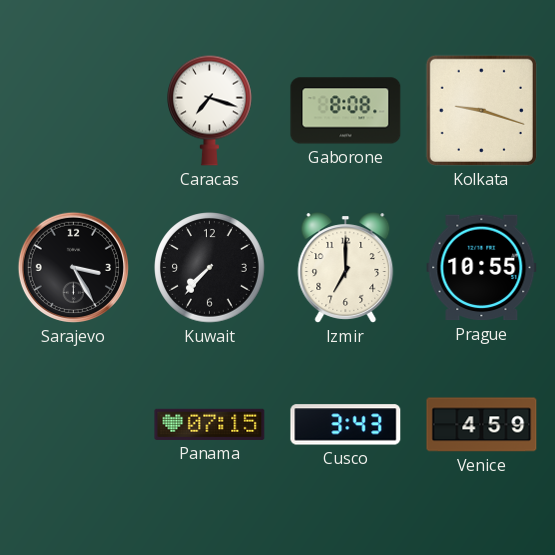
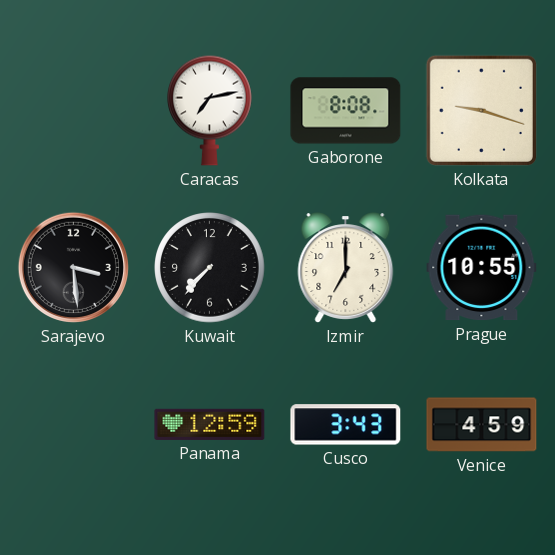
Caracas: 7:18 -> 7:13 (210, 110)
Sarajevo: 3:25 -> 3:29 (73, 267)
Panama: 07:15 -> 12:59 (210, 424)
